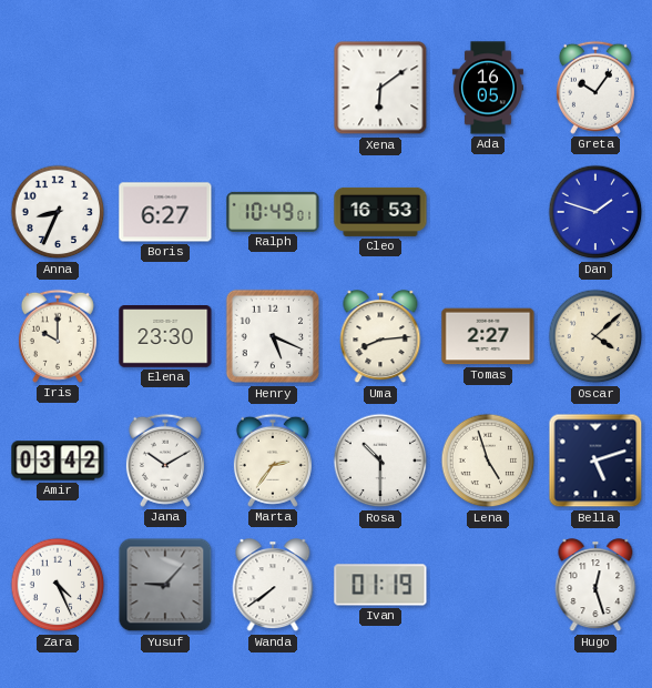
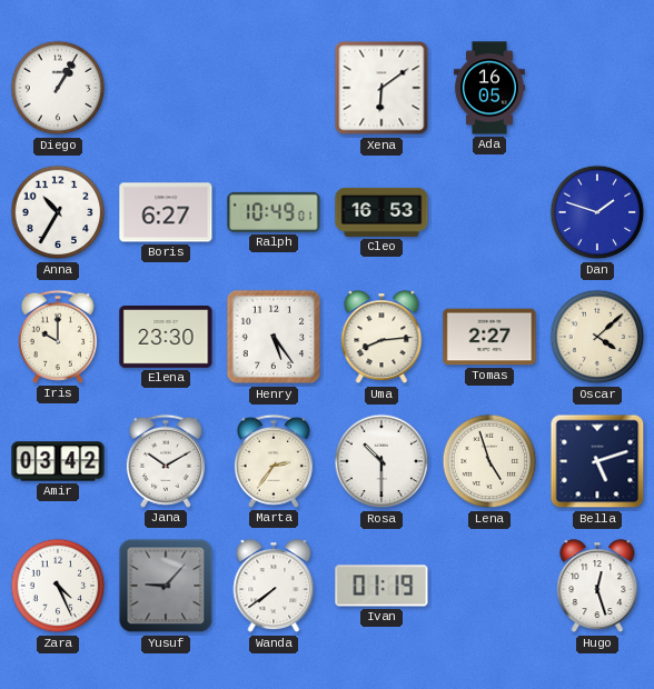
Diego: none -> 1:05 (58, 88)
Greta: 10:06 -> none (595, 88)
Anna: 8:34 -> 10:35 (58, 212)
Henry: 5:19 -> 5:24 (274, 337)
